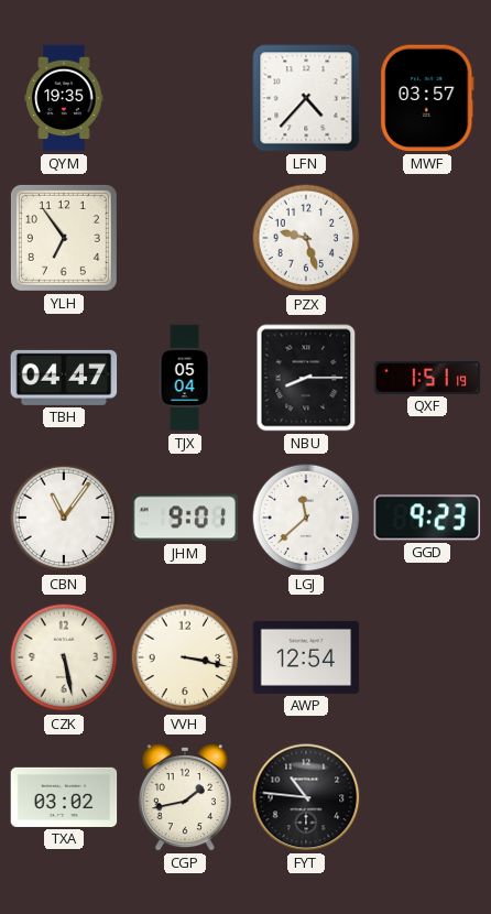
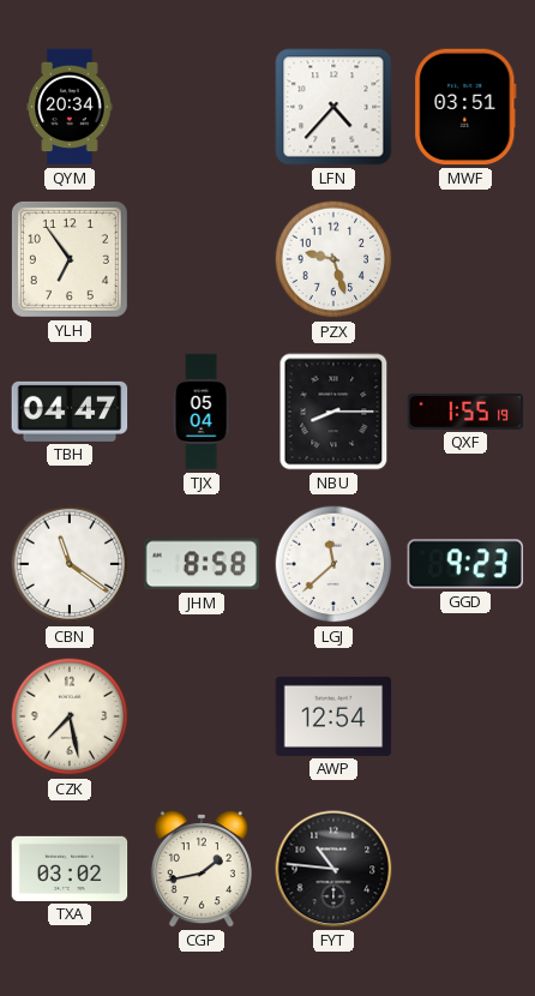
QYM: 19:35 -> 20:34 (70, 107)
MWF: 03:57 -> 03:51 (465, 107)
QXF: 1:51 -> 1:55 (465, 412)
CBN: 11:06 -> 11:21 (70, 564)
JHM: 9:01 -> 8:58 (202, 564)
CZK: 5:28 -> 7:28 (70, 716)
VVH: 3:17 -> none (185, 657)
